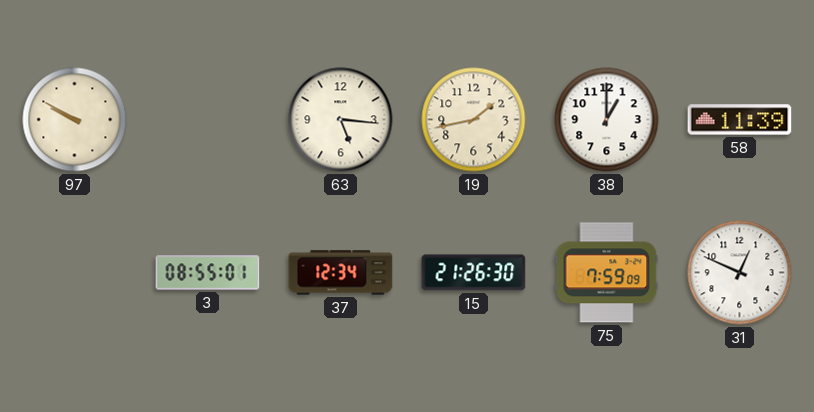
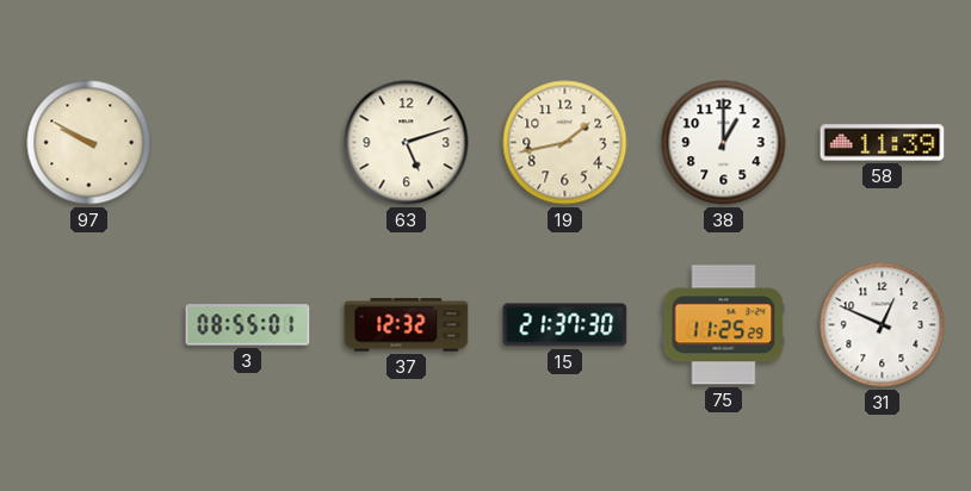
63: 5:16 -> 5:12 (407, 143)
37: 12:34 -> 12:32 (407, 325)
15: 21:26 -> 21:37 (565, 325)
75: 7:59 -> 11:25 (724, 325)
